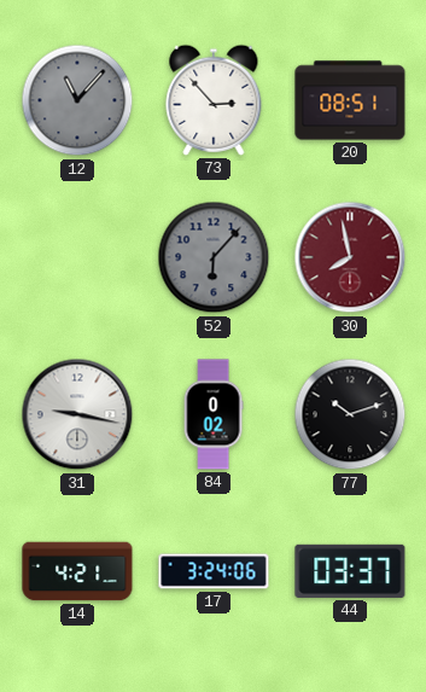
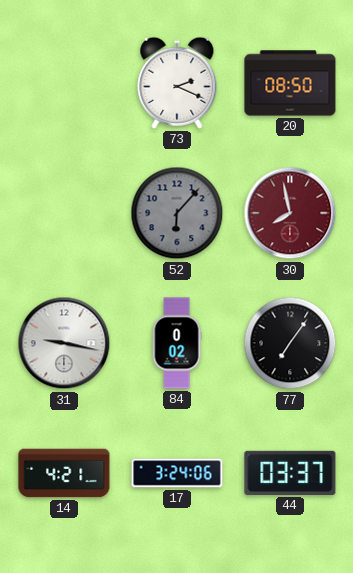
12: 11:07 -> none (77, 100)
73: 2:53 -> 2:19 (177, 83)
20: 08:51 -> 08:50 (290, 83)
77: 10:12 -> 7:06 (290, 343)
